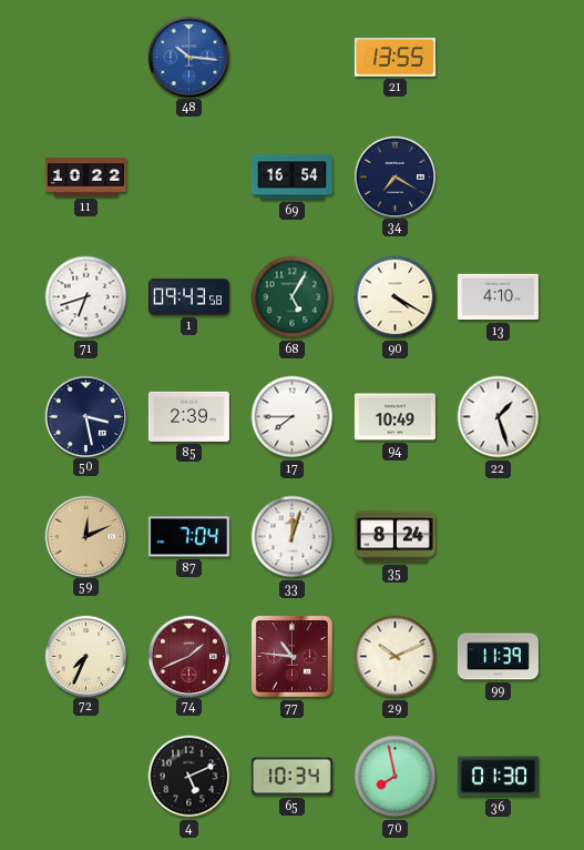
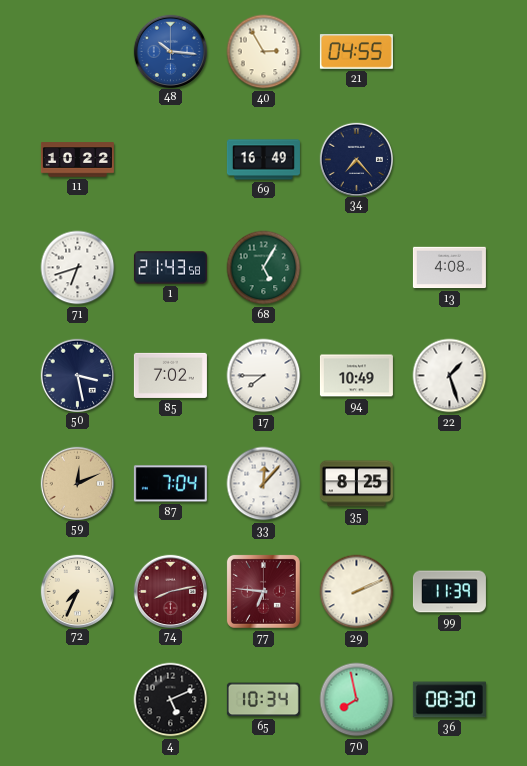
40: none -> 2:55 (264, 52)
21: 13:55 -> 04:55 (356, 52)
69: 16:54 -> 16:49 (263, 160)
34: 7:20 -> 7:23 (356, 159)
1: 09:43 -> 21:43 (170, 268)
90: 4:20 -> none (396, 297)
13: 4:10 -> 4:08 (449, 268)
85: 2:39 -> 7:02 (170, 375)
33: 12:03 -> 12:07 (264, 484)
35: 8:24 -> 8:25 (356, 484)
74: 1:41 -> 8:13 (170, 591)
77: 10:46 -> 6:46 (263, 591)
29: 10:11 -> 2:11 (357, 592)
36: 01:30 -> 08:30 (449, 700)
